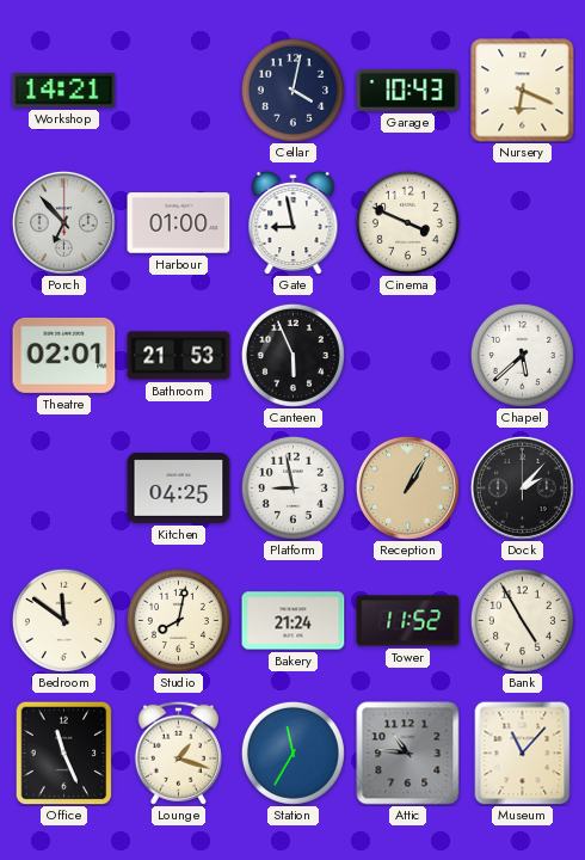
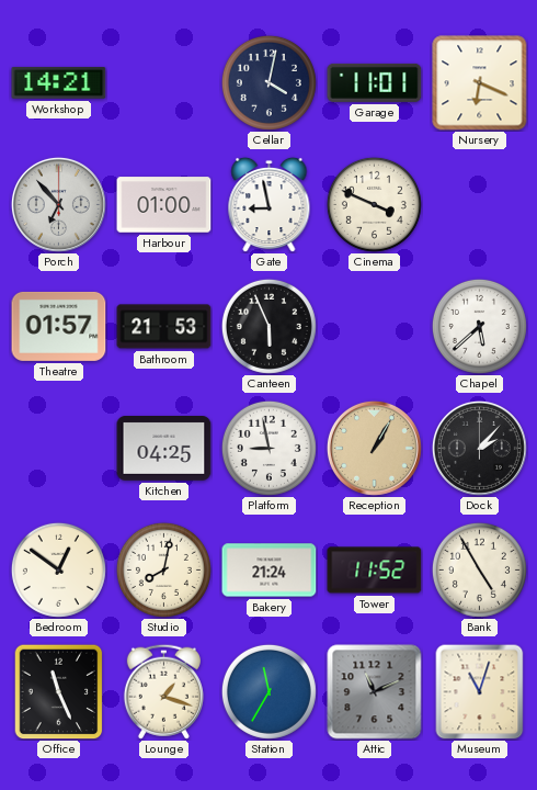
Garage: 10:43 -> 11:01 (375, 82)
Theatre: 02:01 -> 01:57 (59, 326)
Bedroom: 11:51 -> 12:51 (58, 569)
Attic: 10:46 -> 11:11 (375, 692)
Museum: 11:07 -> 11:03 (480, 691)
